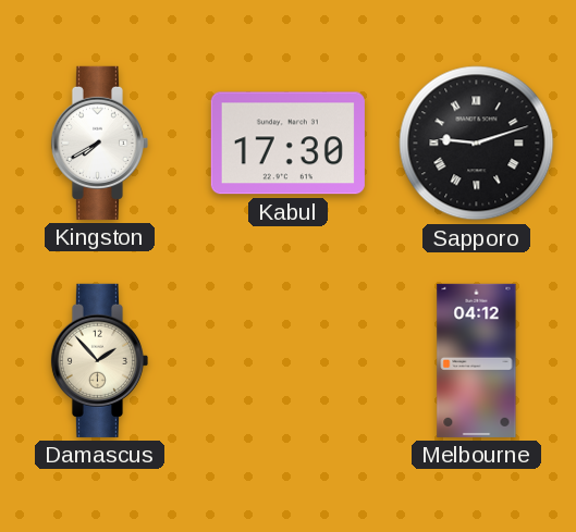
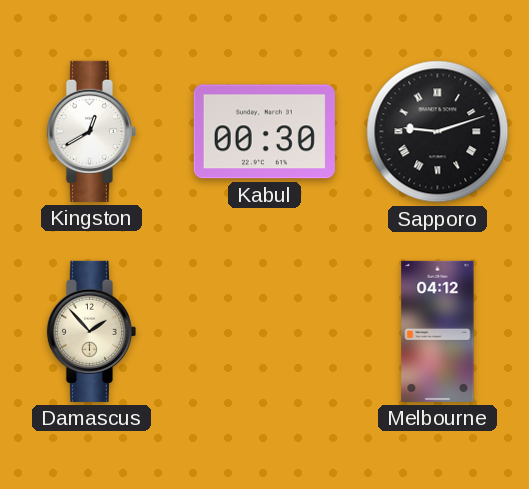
Kingston: 7:40 -> 12:40 (91, 131)
Kabul: 17:30 -> 00:30 (264, 132)
